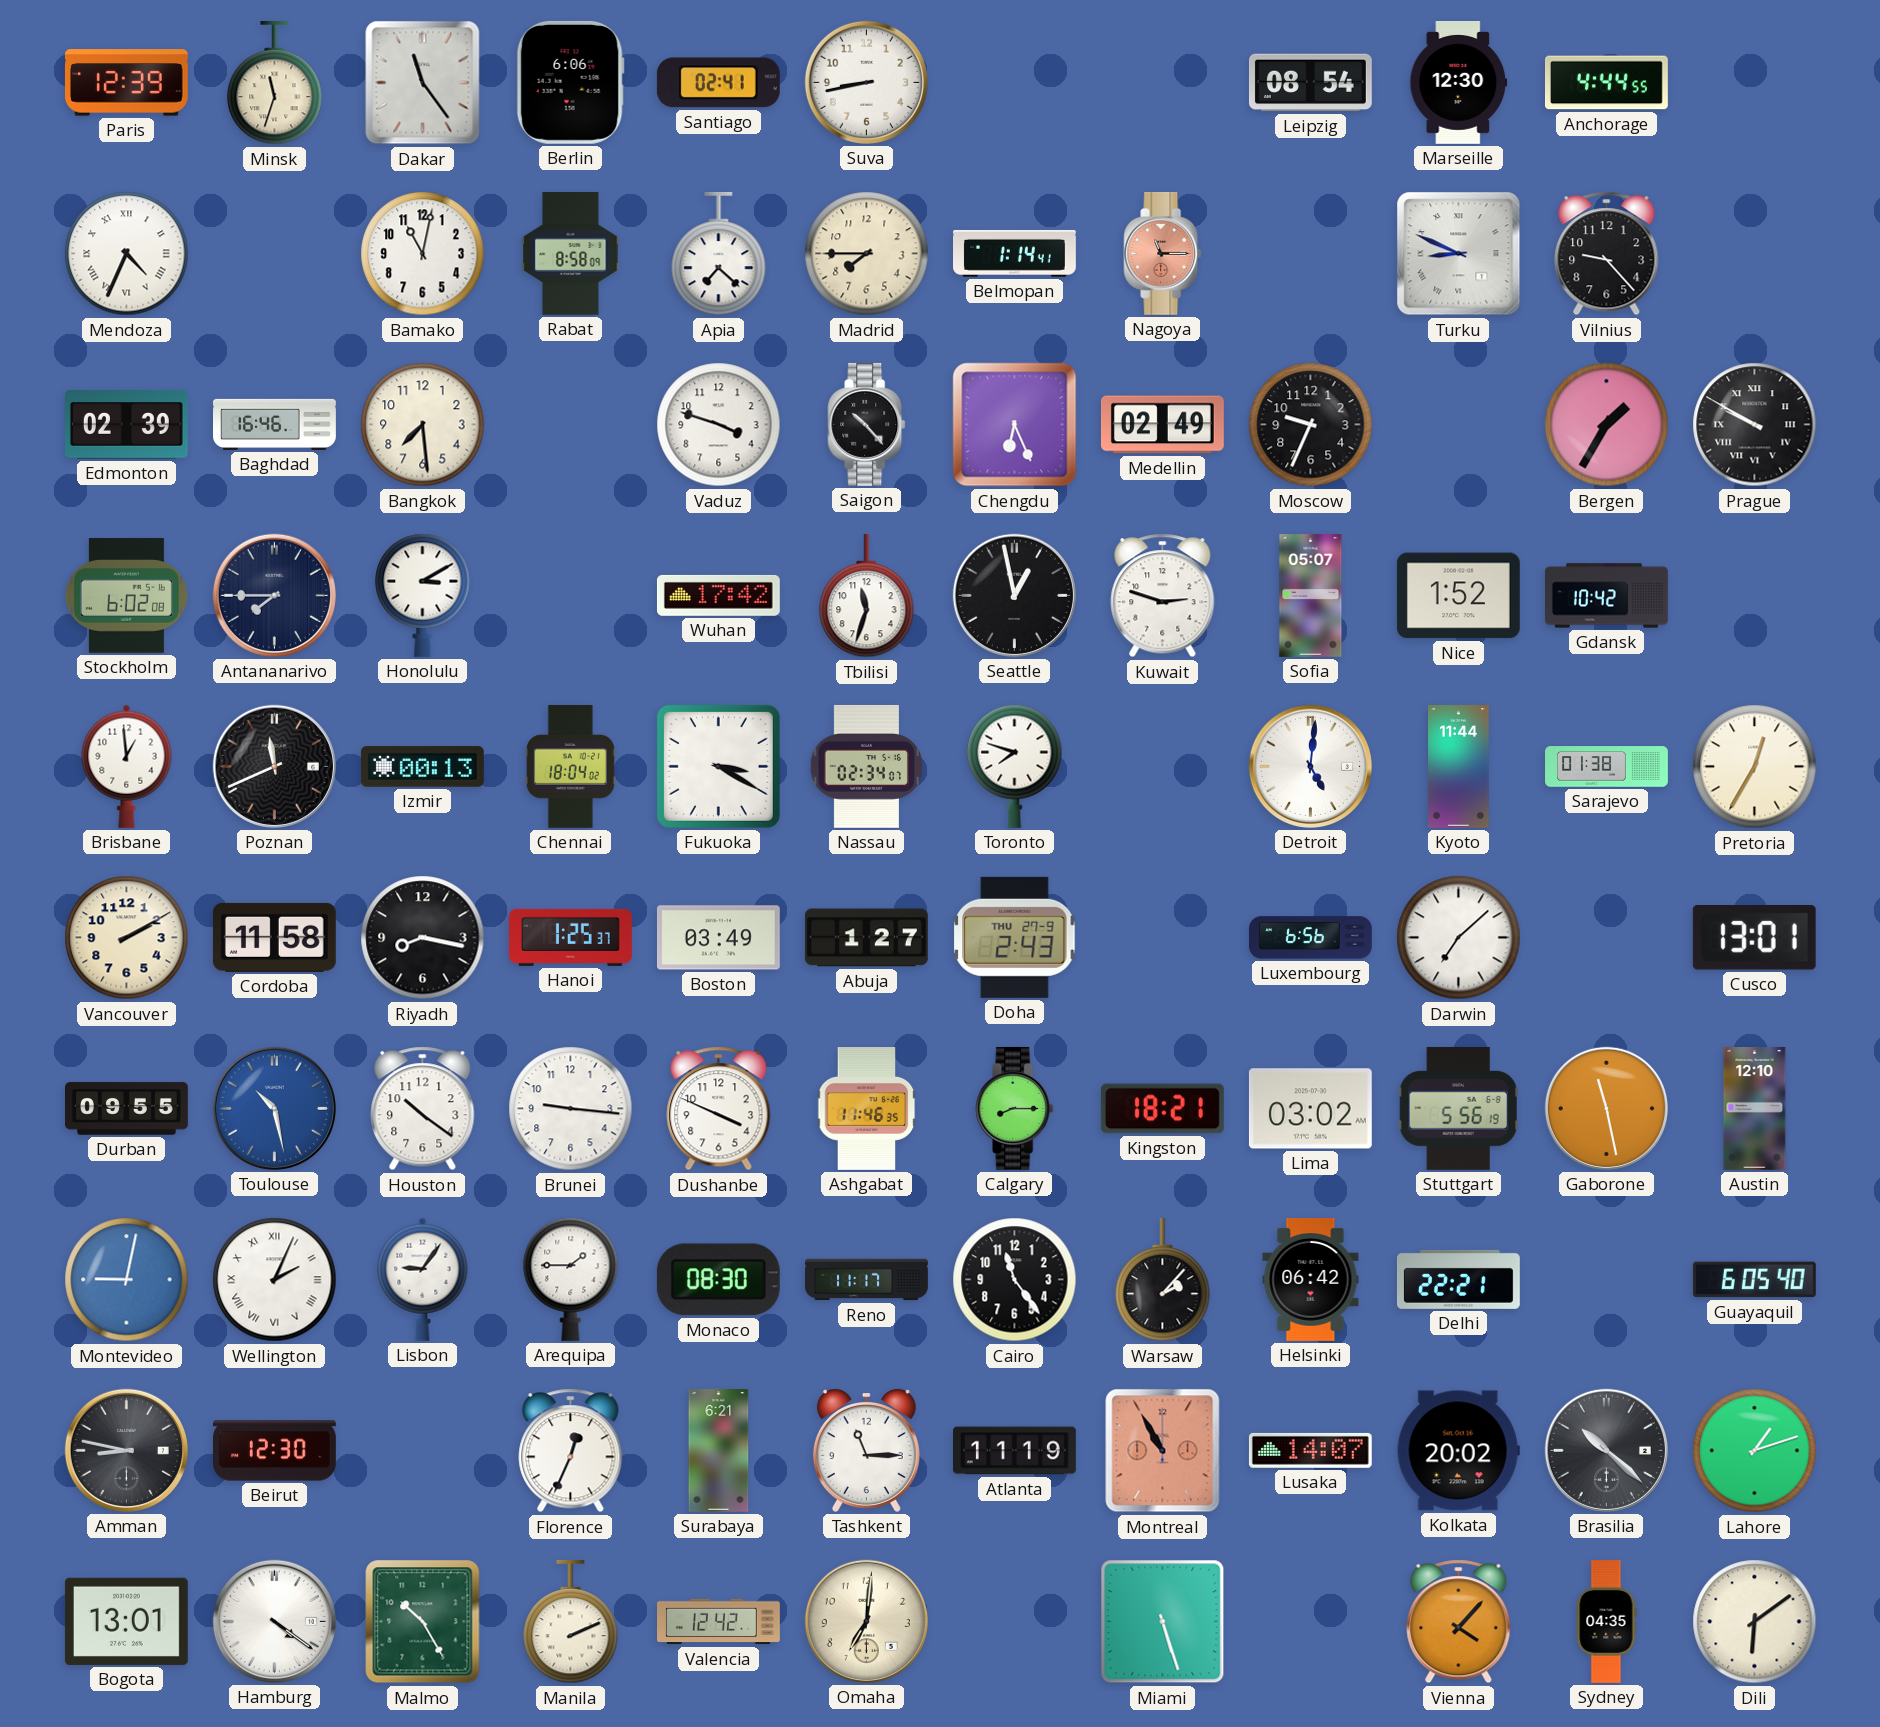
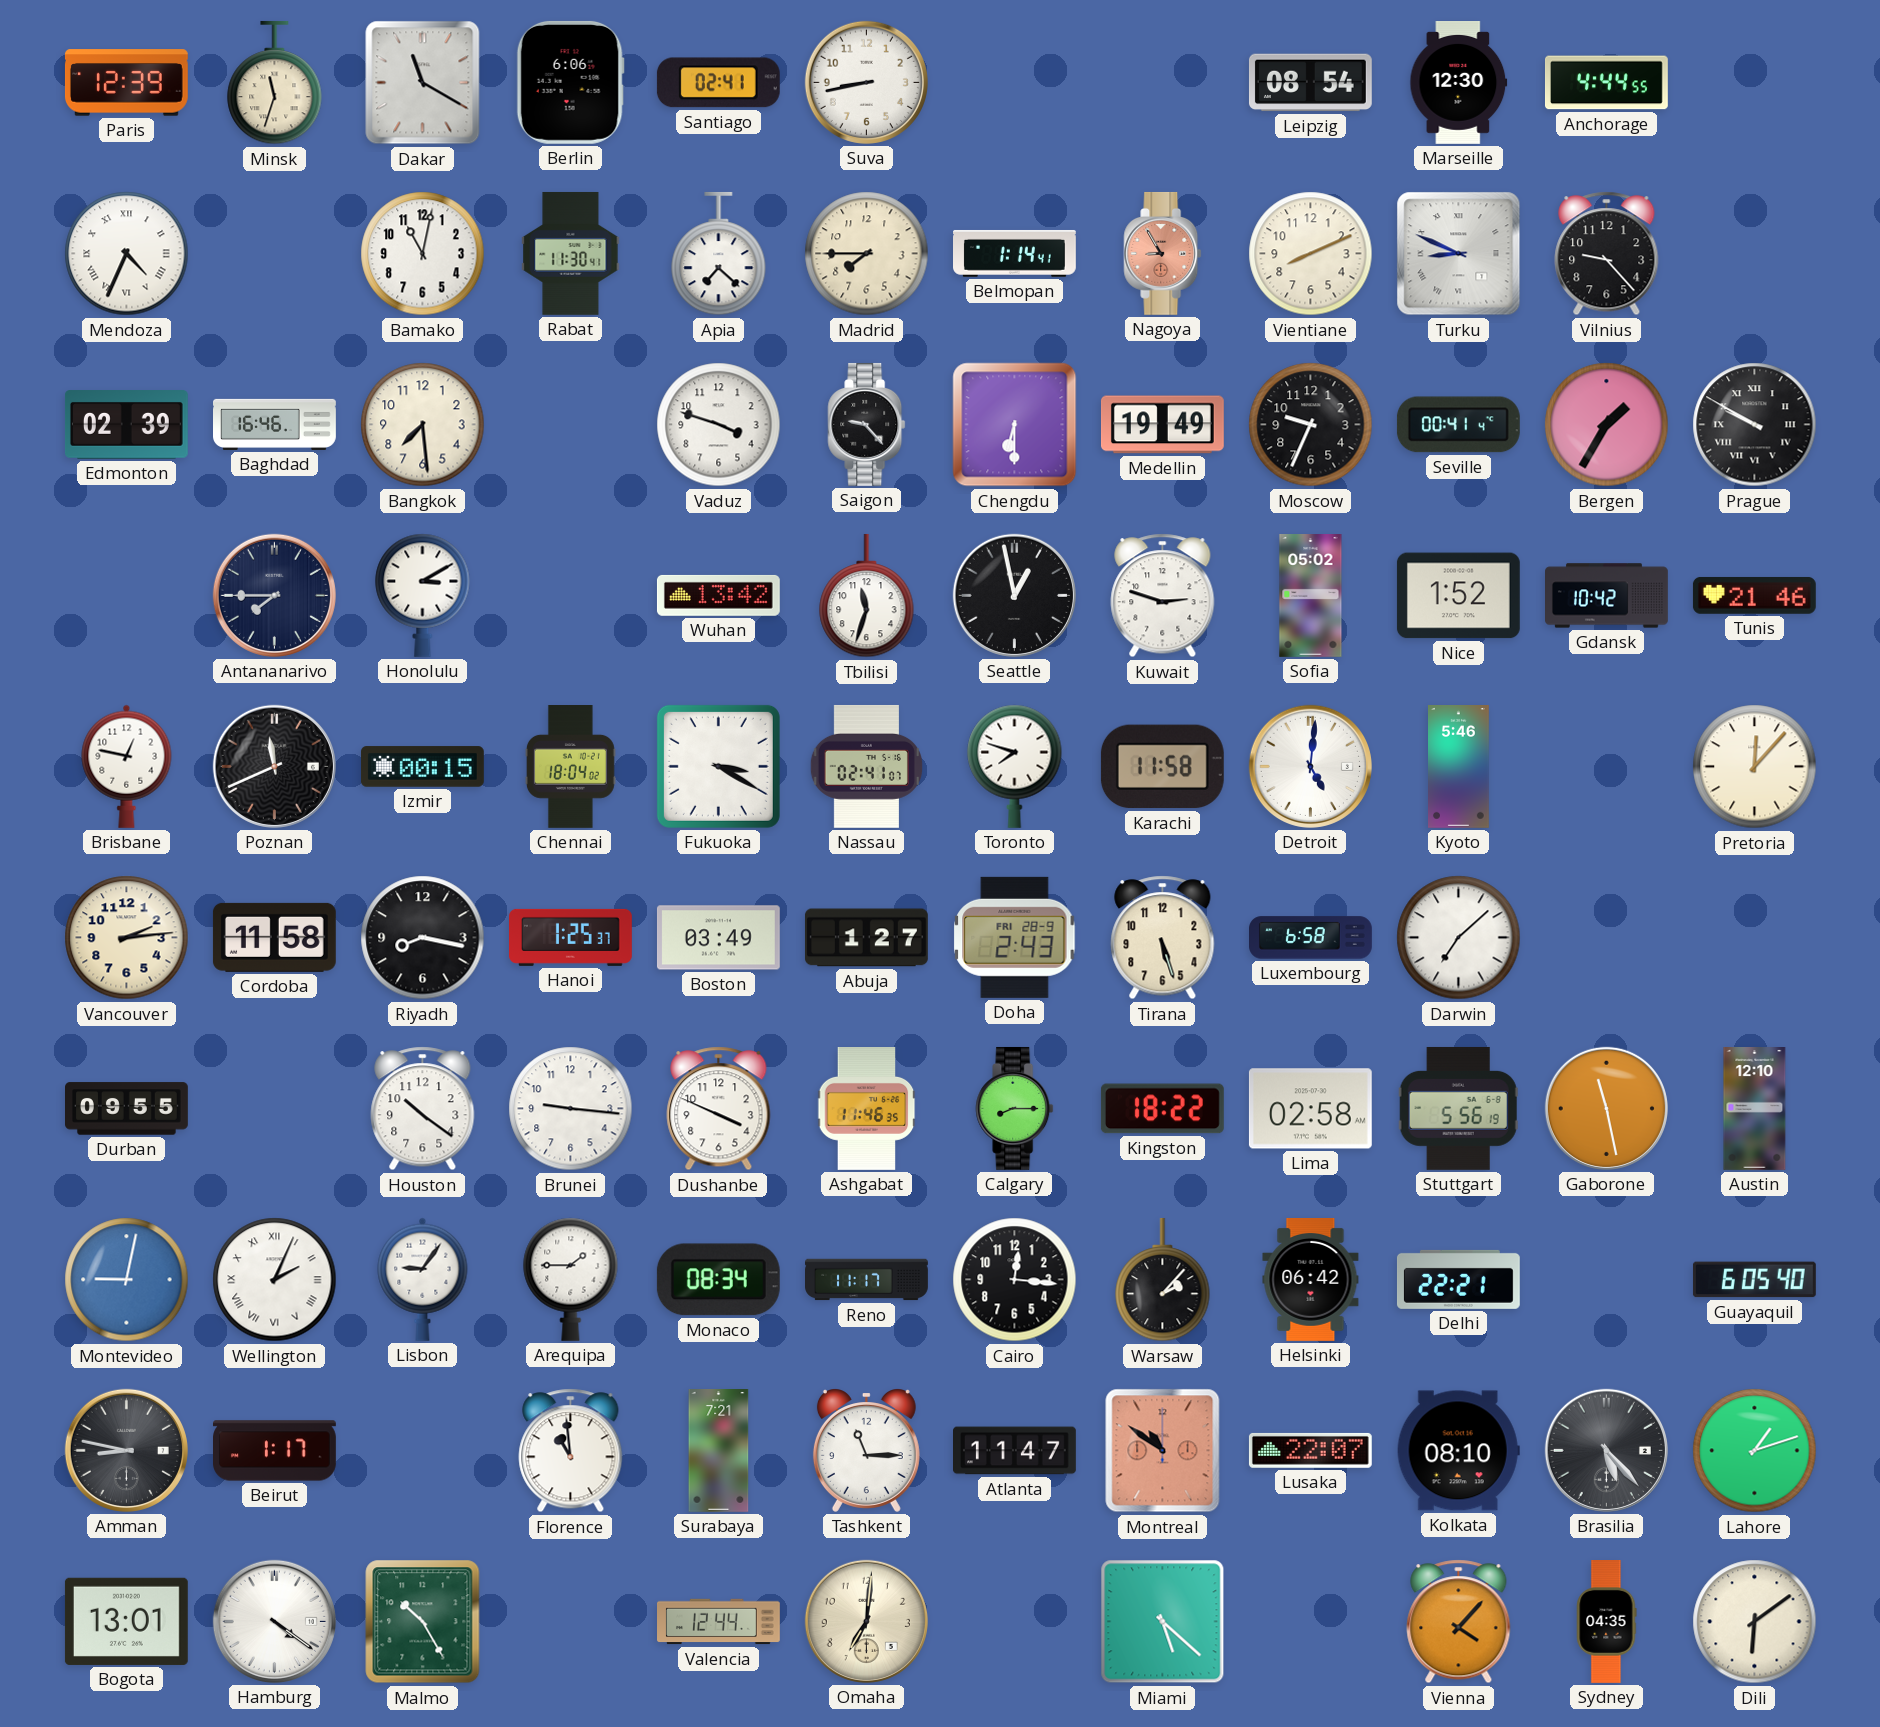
Dakar: 11:24 -> 11:20 (423, 83)
Rabat: 8:58 -> 11:30 (571, 253)
Nagoya: 11:15 -> 8:55 (1163, 253)
Vientiane: none -> 8:11 (1311, 254)
Saigon: 10:23 -> 9:23 (867, 424)
Chengdu: 6:26 -> 6:30 (1015, 425)
Medellin: 02:49 -> 19:49 (1162, 425)
Seville: none -> 00:41 (1458, 425)
Stockholm: 6:02 -> none (126, 596)
Wuhan: 17:42 -> 13:42 (718, 595)
Sofia: 05:07 -> 05:02 (1311, 596)
Tunis: none -> 21:46 (1754, 596)
Brisbane: 12:59 -> 12:47 (127, 766)
Izmir: 00:13 -> 00:15 (422, 767)
Nassau: 02:34 -> 02:41 (866, 766)
Karachi: none -> 11:58 (1162, 767)
Kyoto: 11:44 -> 5:46 (1459, 767)
Sarajevo: 01:38 -> none (1607, 767)
Pretoria: 12:35 -> 12:07 (1755, 767)
Vancouver: 2:10 -> 2:14 (127, 938)
Doha date: THU 27-9 -> FRI 28-9 (1015, 937)
Tirana: none -> 5:27 (1163, 938)
Luxembourg: 6:56 -> 6:58 (1311, 938)
Cusco: 13:01 -> none (1754, 938)
Toulouse: 10:28 -> none (274, 1108)
Kingston: 18:21 -> 18:22 (1162, 1109)
Lima: 03:02 -> 02:58 (1310, 1109)
Monaco: 08:30 -> 08:34 (718, 1280)
Cairo: 11:24 -> 12:16 (1015, 1280)
Beirut: 12:30 -> 1:17 (275, 1451)
Florence: 12:34 -> 10:59 (571, 1451)
Surabaya: 6:21 -> 7:21 (719, 1451)
Atlanta: 11:19 -> 11:47 (1015, 1451)
Montreal: 10:55 -> 10:51 (1163, 1451)
Lusaka: 14:07 -> 22:07 (1310, 1450)
Kolkata: 20:02 -> 08:10 (1458, 1451)
Brasilia: 10:22 -> 5:23 (1606, 1450)
Manila: 2:11 -> none (571, 1622)
Valencia: 12:42 -> 12:44 (719, 1622)
Miami: 5:27 -> 5:22 (1163, 1622)
